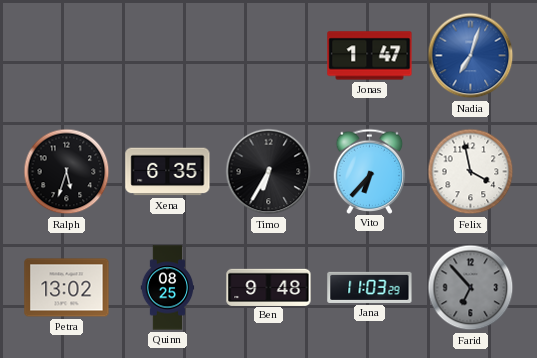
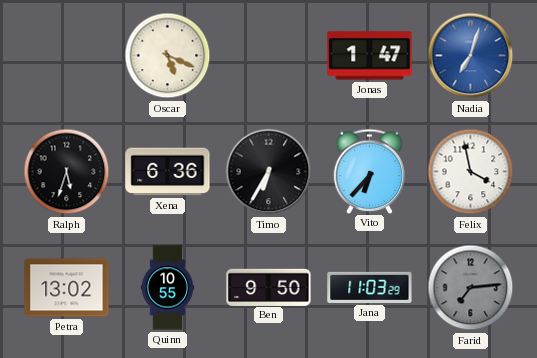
Oscar: none -> 5:19 (168, 56)
Xena: 6:35 -> 6:36 (168, 172)
Quinn: 08:25 -> 10:55 (168, 288)
Ben: 9:48 -> 9:50 (269, 287)
Farid: 6:53 -> 7:14 (471, 288)
